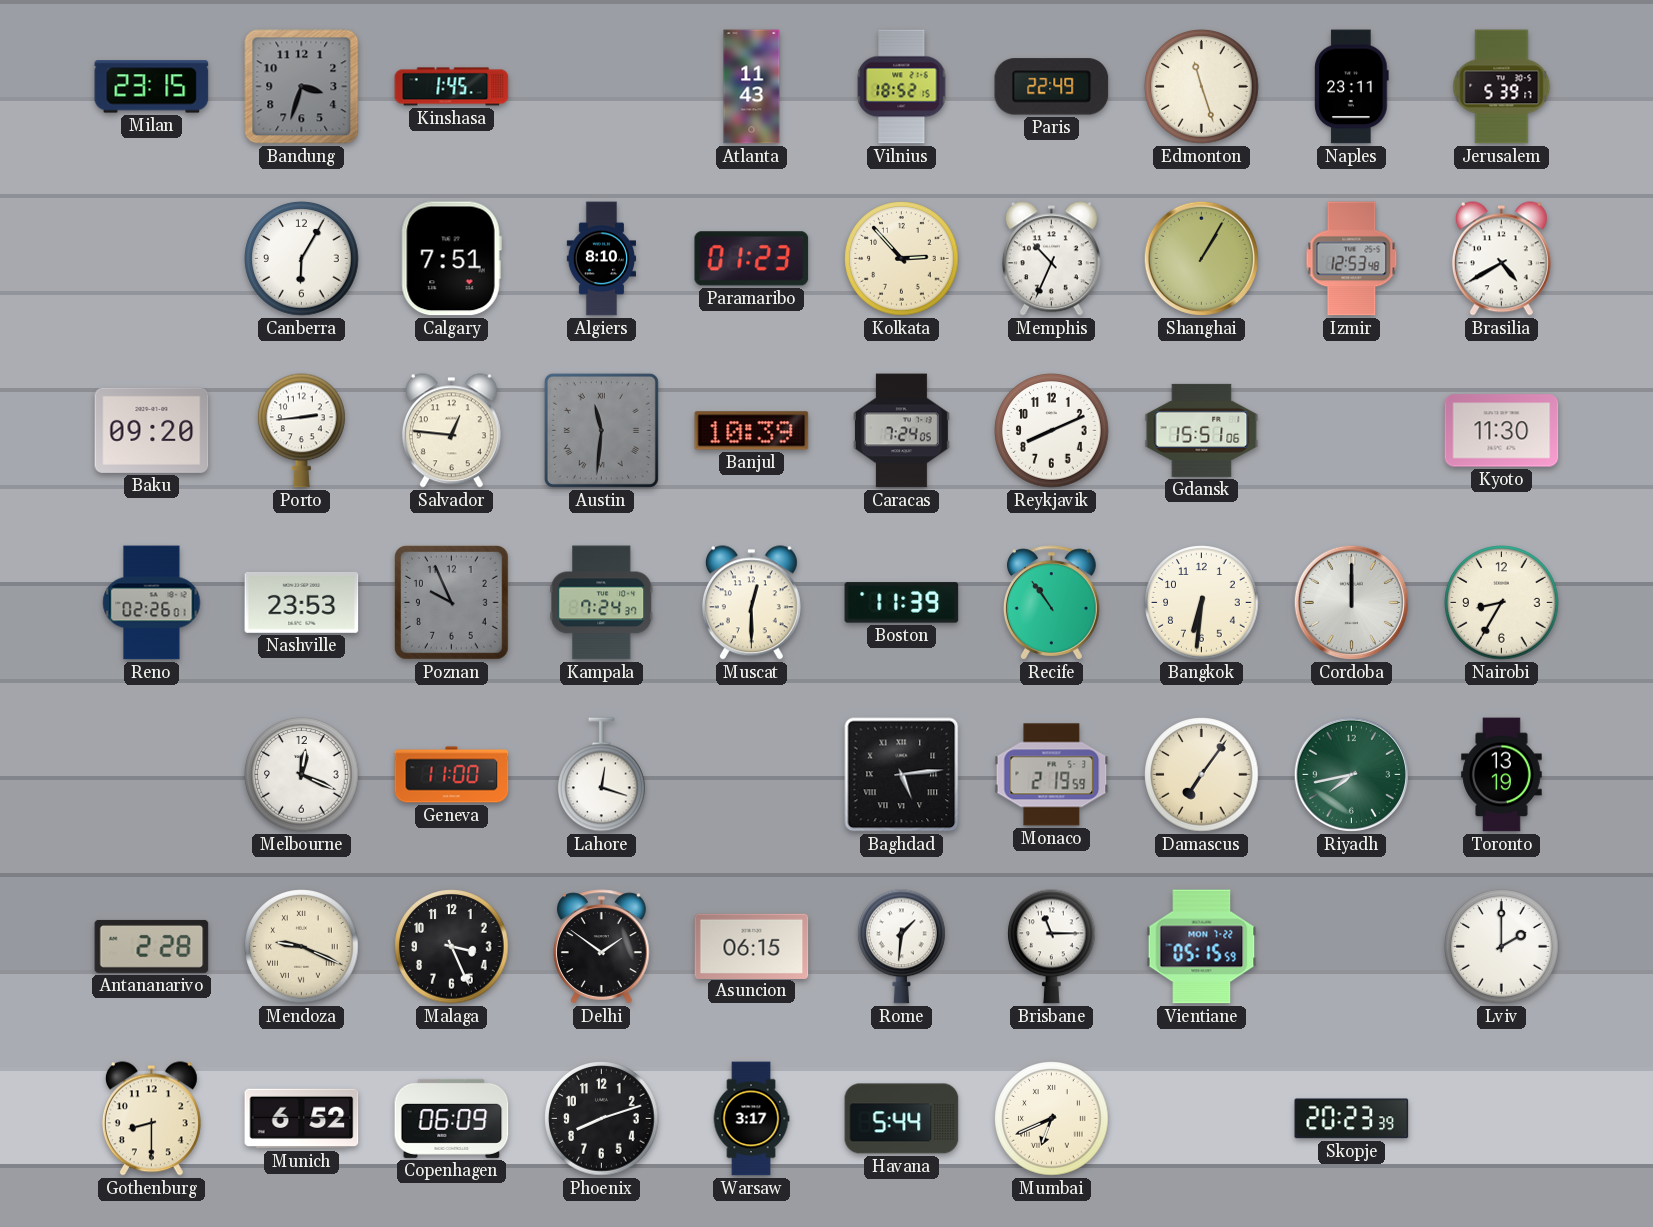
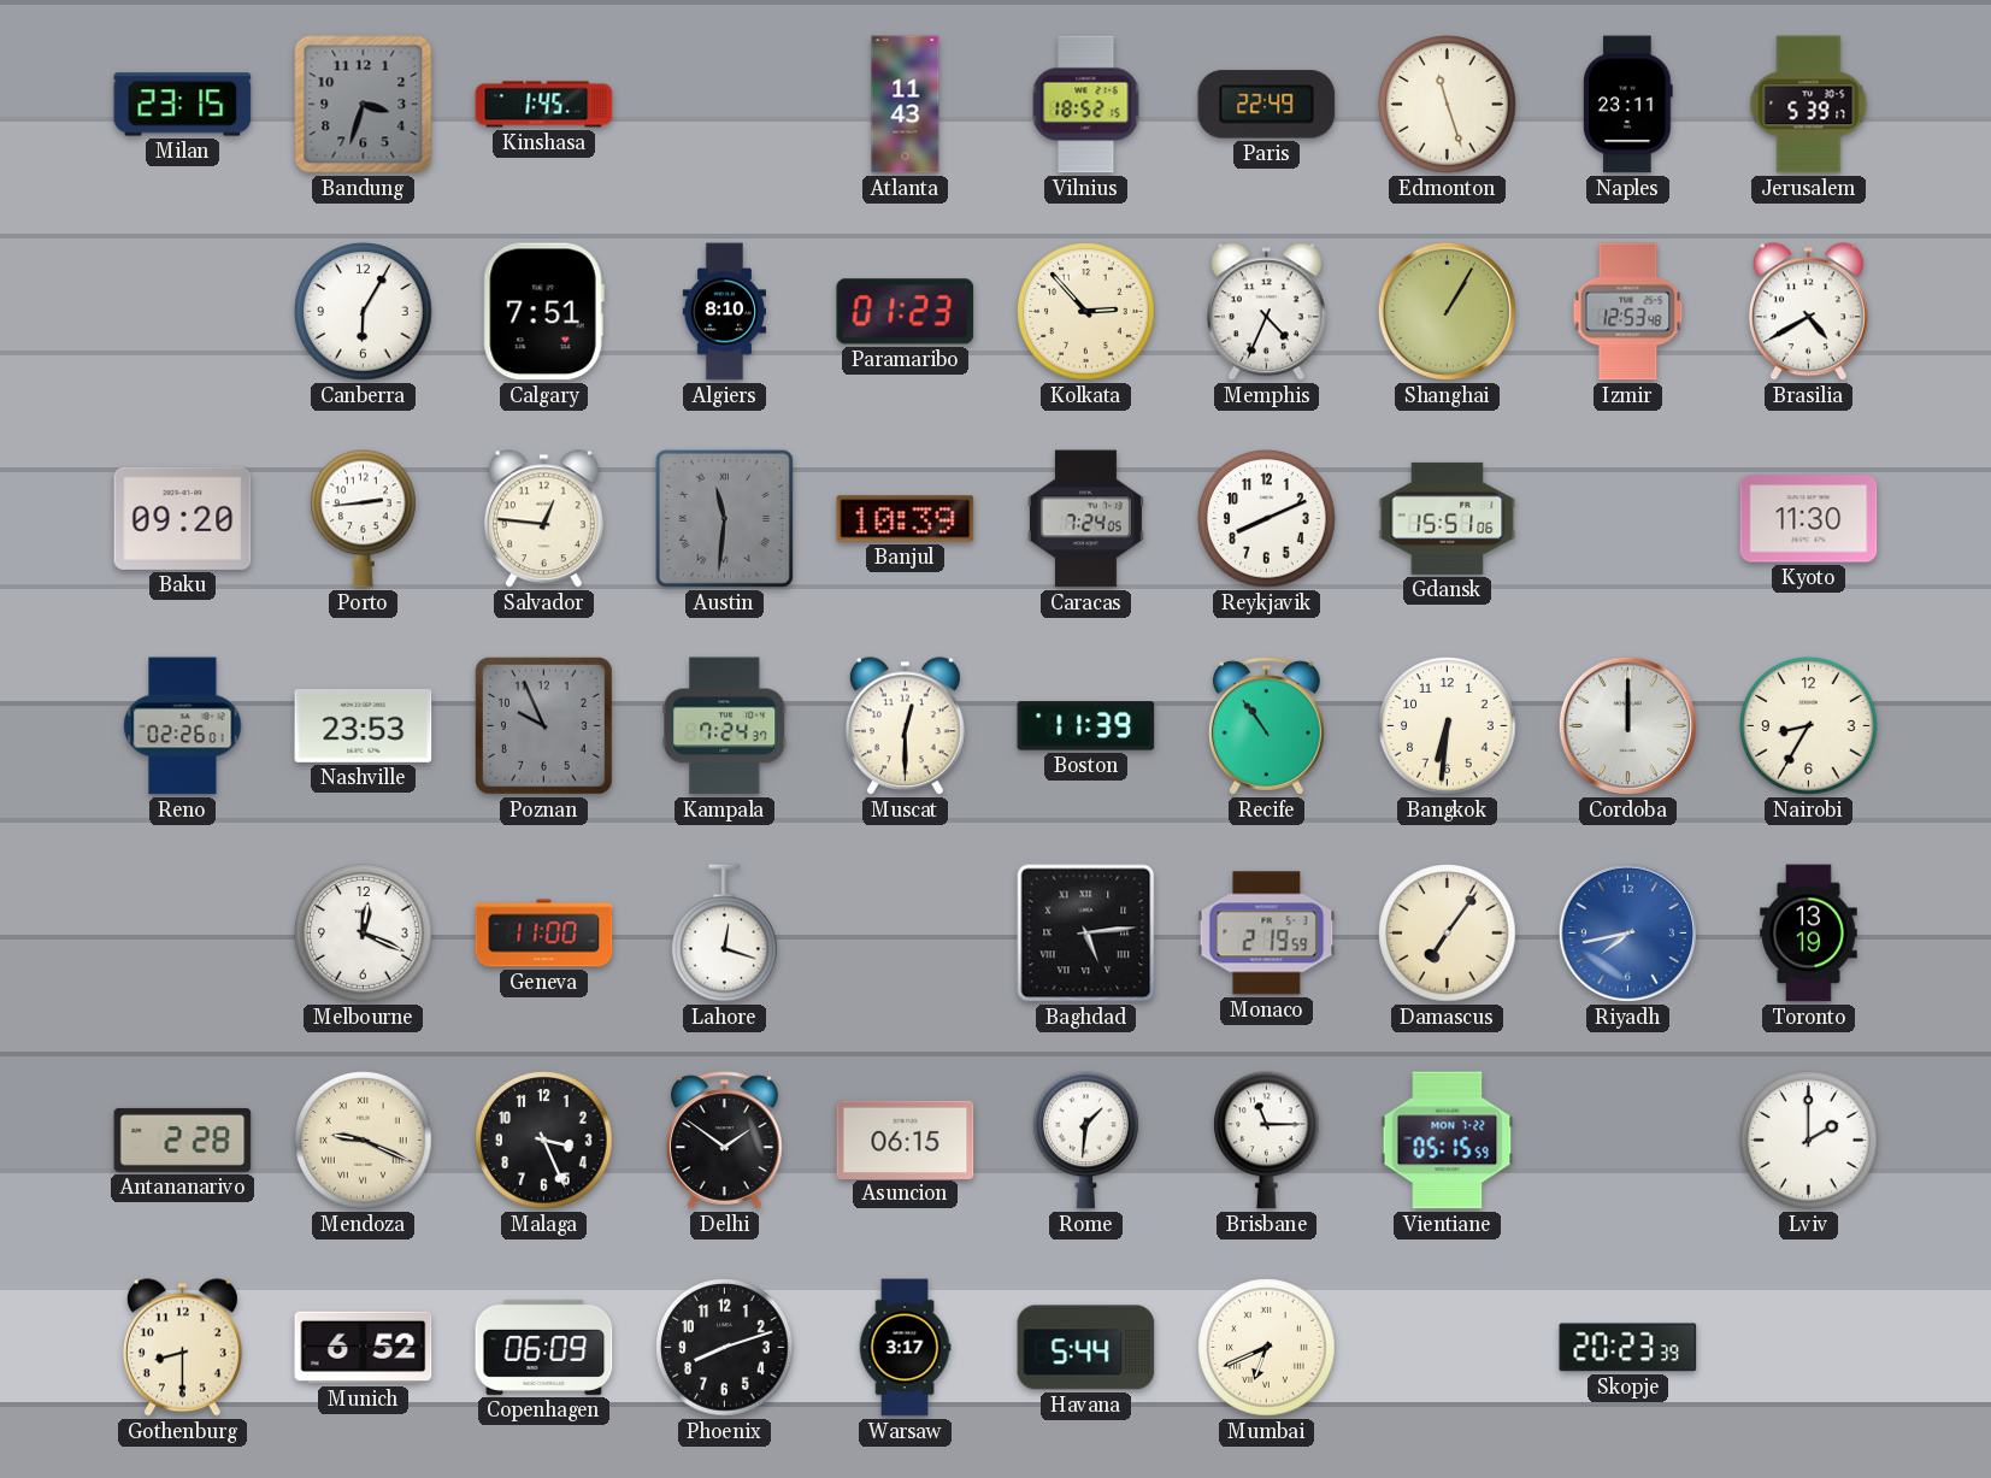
Memphis: 10:34 -> 4:34 (1266, 312)
Riyadh dial: green -> blue (1627, 932)
